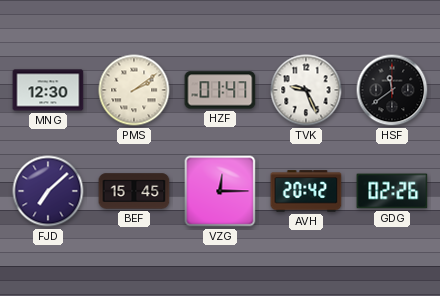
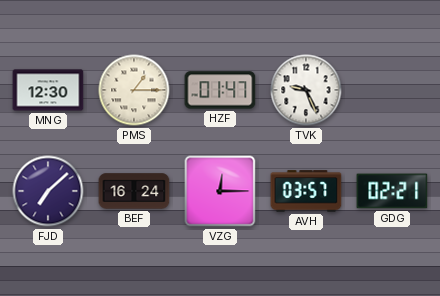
PMS: 2:09 -> 1:15 (134, 90)
HSF: 11:39 -> none (392, 90)
BEF: 15:45 -> 16:24 (134, 191)
AVH: 20:42 -> 03:57 (306, 191)
GDG: 02:26 -> 02:21 (392, 191)
